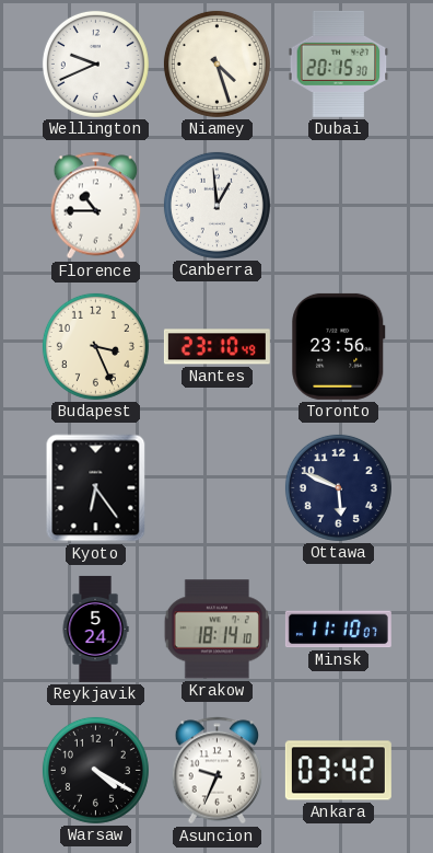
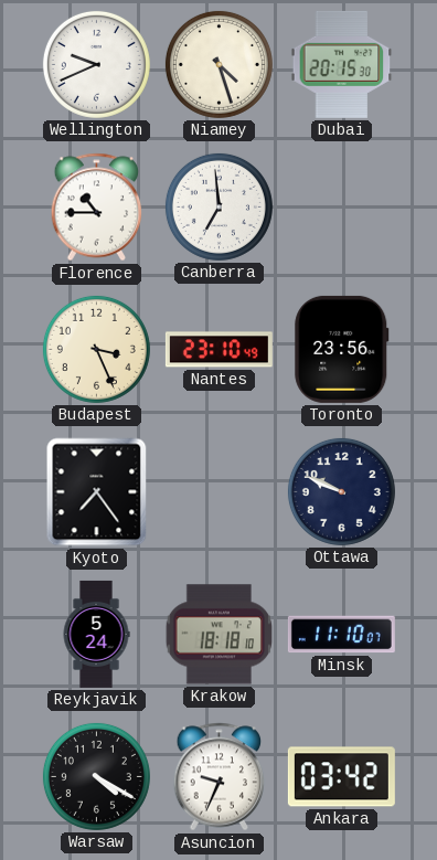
Canberra: 12:59 -> 6:59 (218, 206)
Kyoto: 6:24 -> 7:24 (97, 492)
Ottawa: 5:49 -> 9:49 (341, 491)
Krakow: 18:14 -> 18:18 (218, 635)
